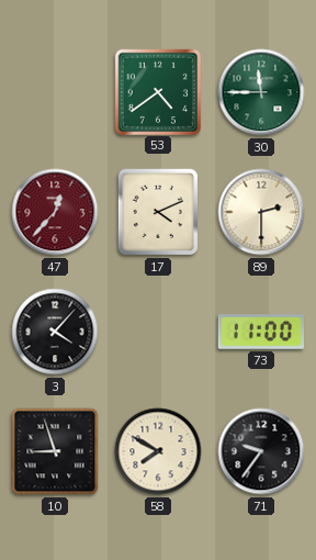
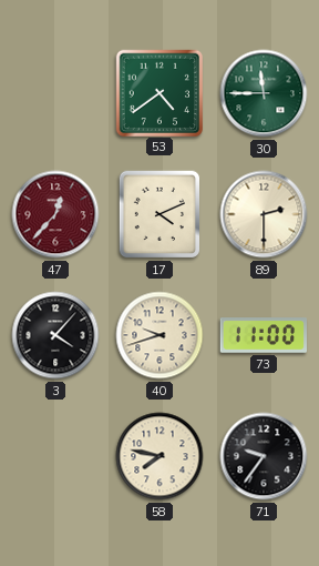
40: none -> 9:42 (159, 335)
10: 8:57 -> none (55, 451)
58: 7:50 -> 7:47 (159, 456)
